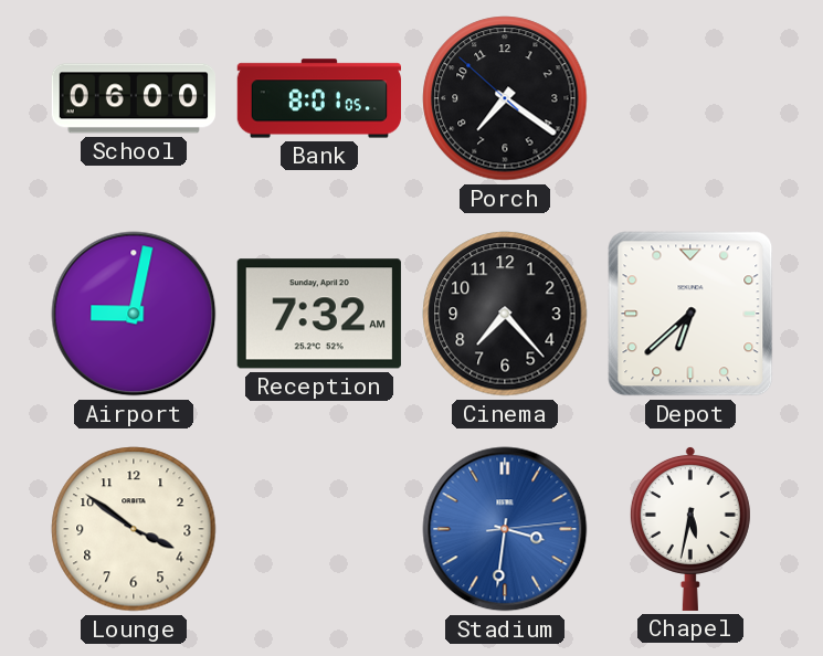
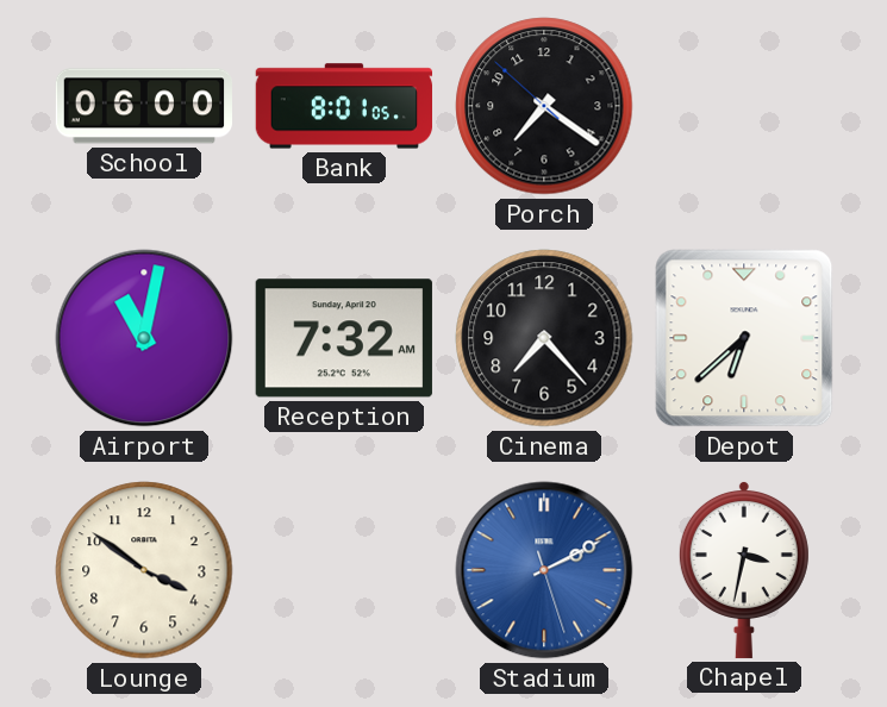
Airport: 9:02 -> 11:02 (144, 338)
Stadium: 3:31 -> 2:10 (544, 570)
Chapel: 5:32 -> 3:32 (744, 569)
